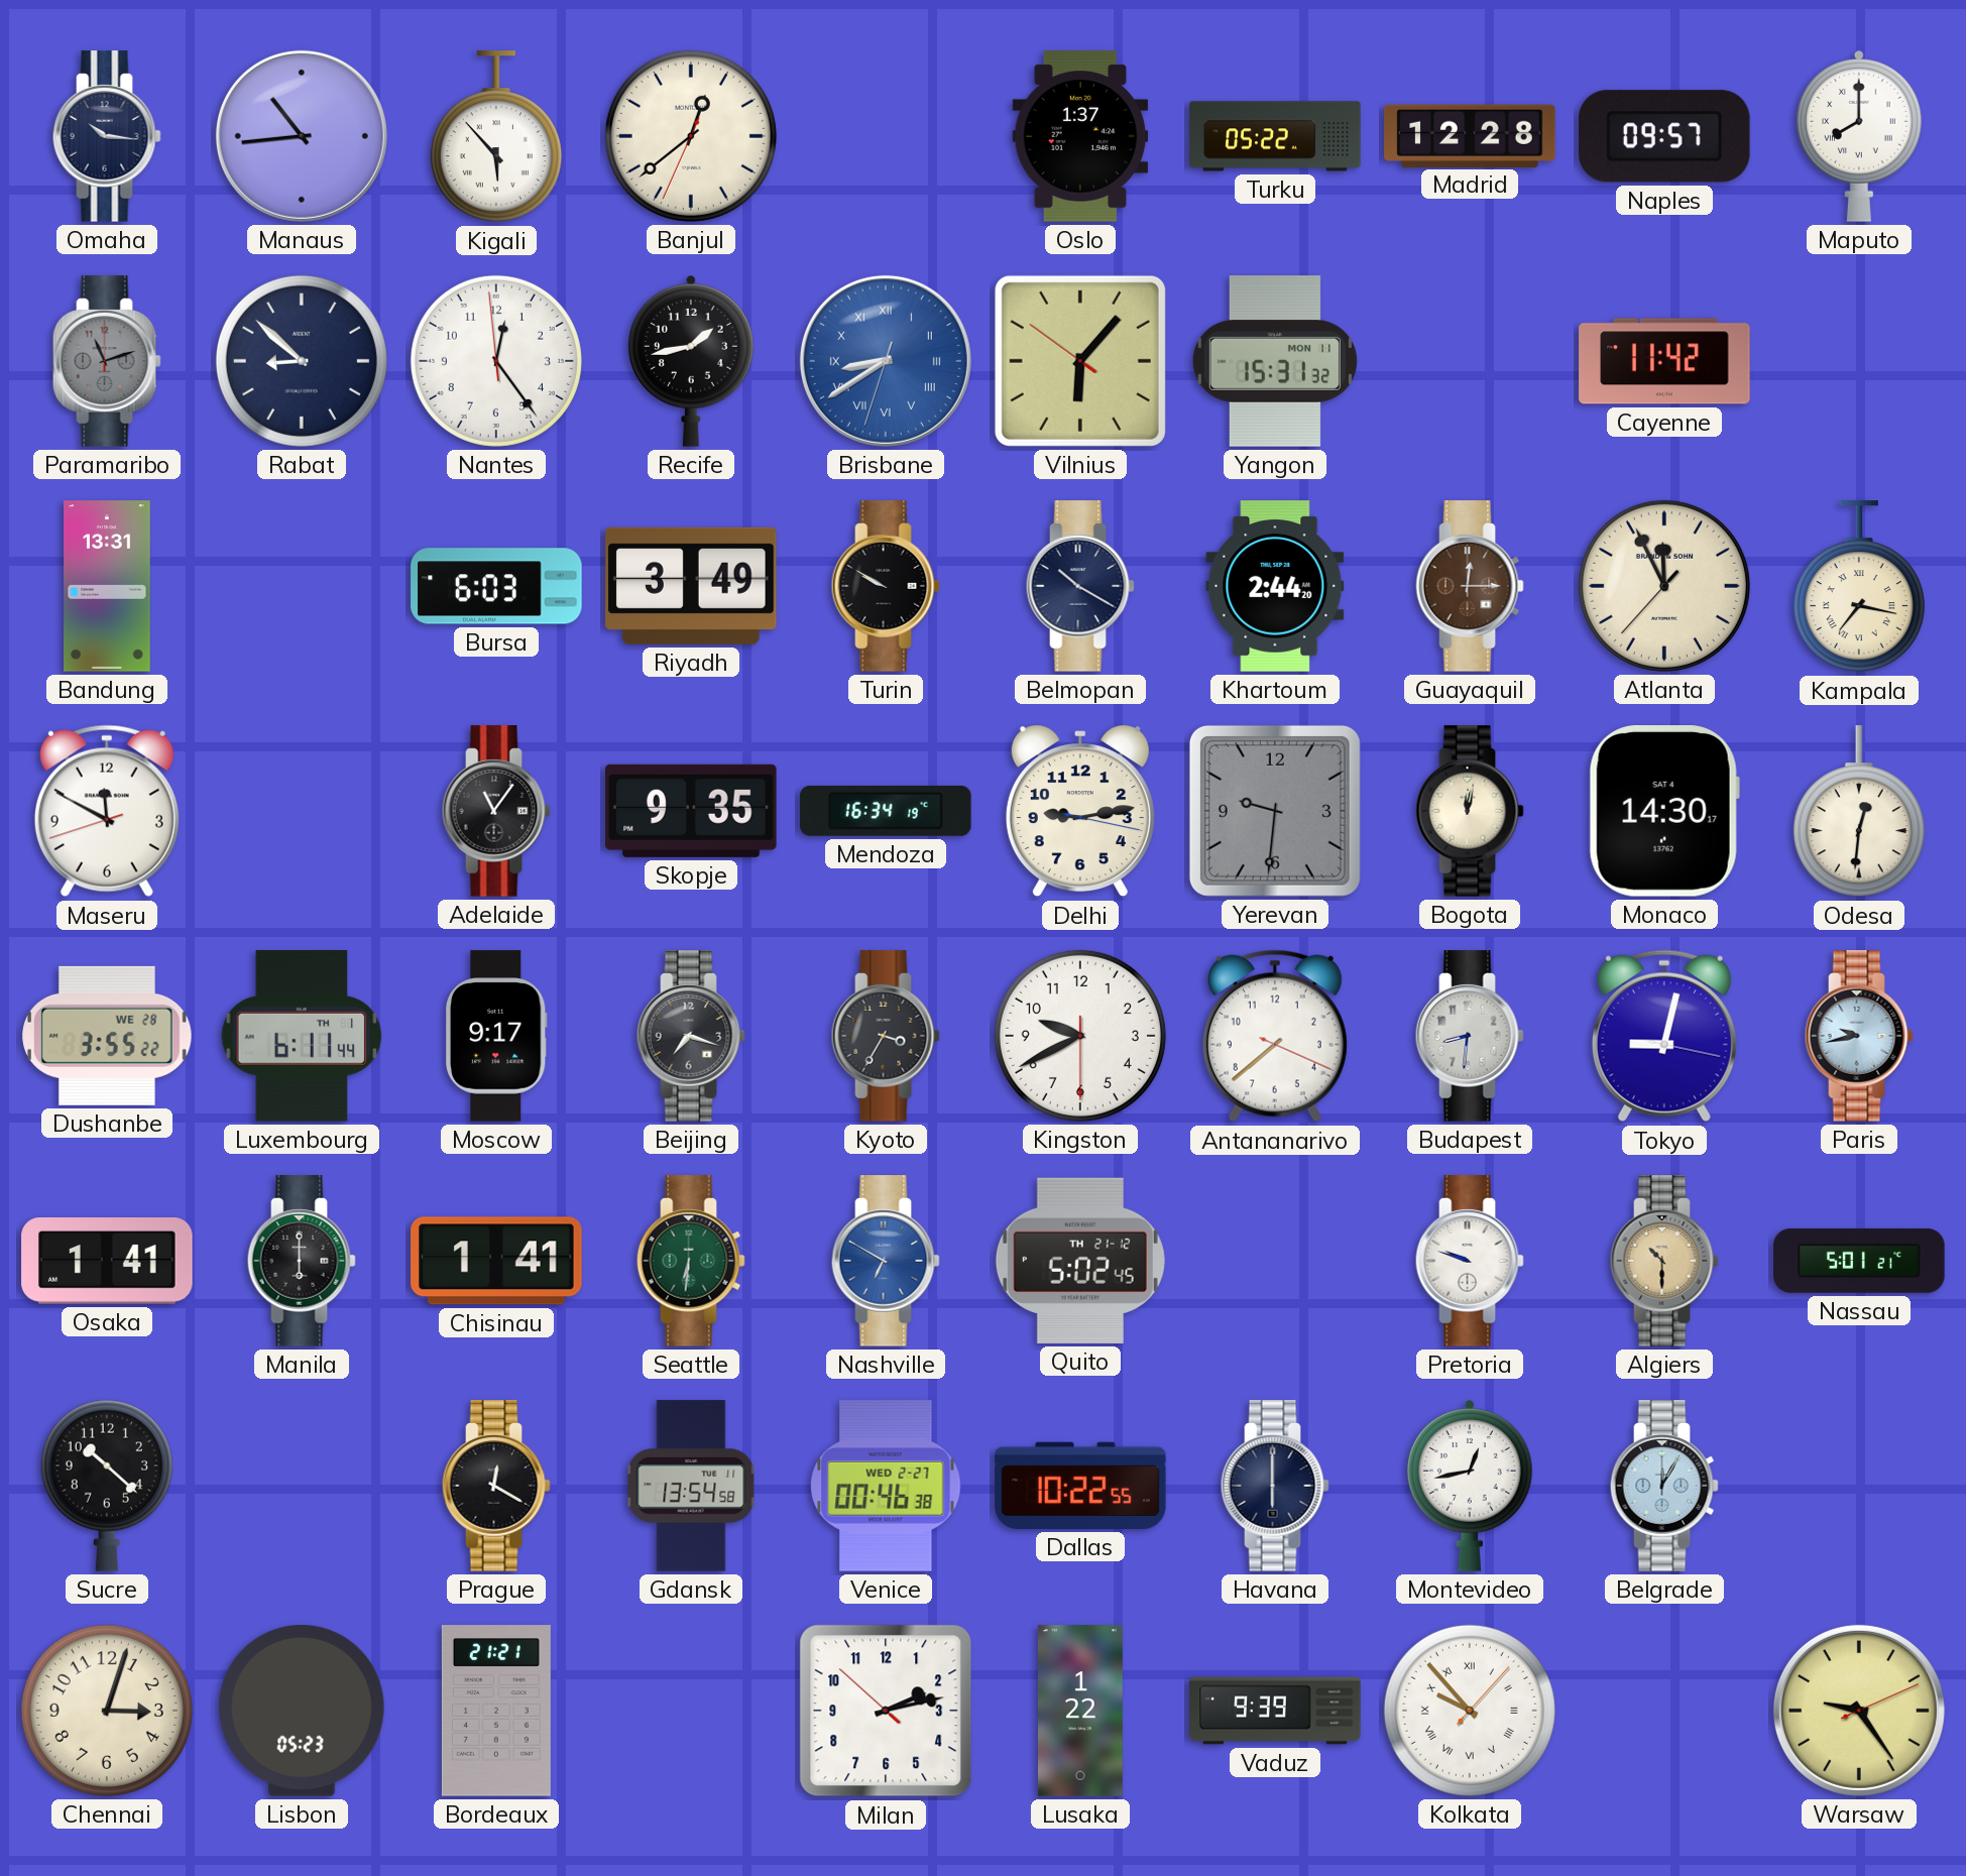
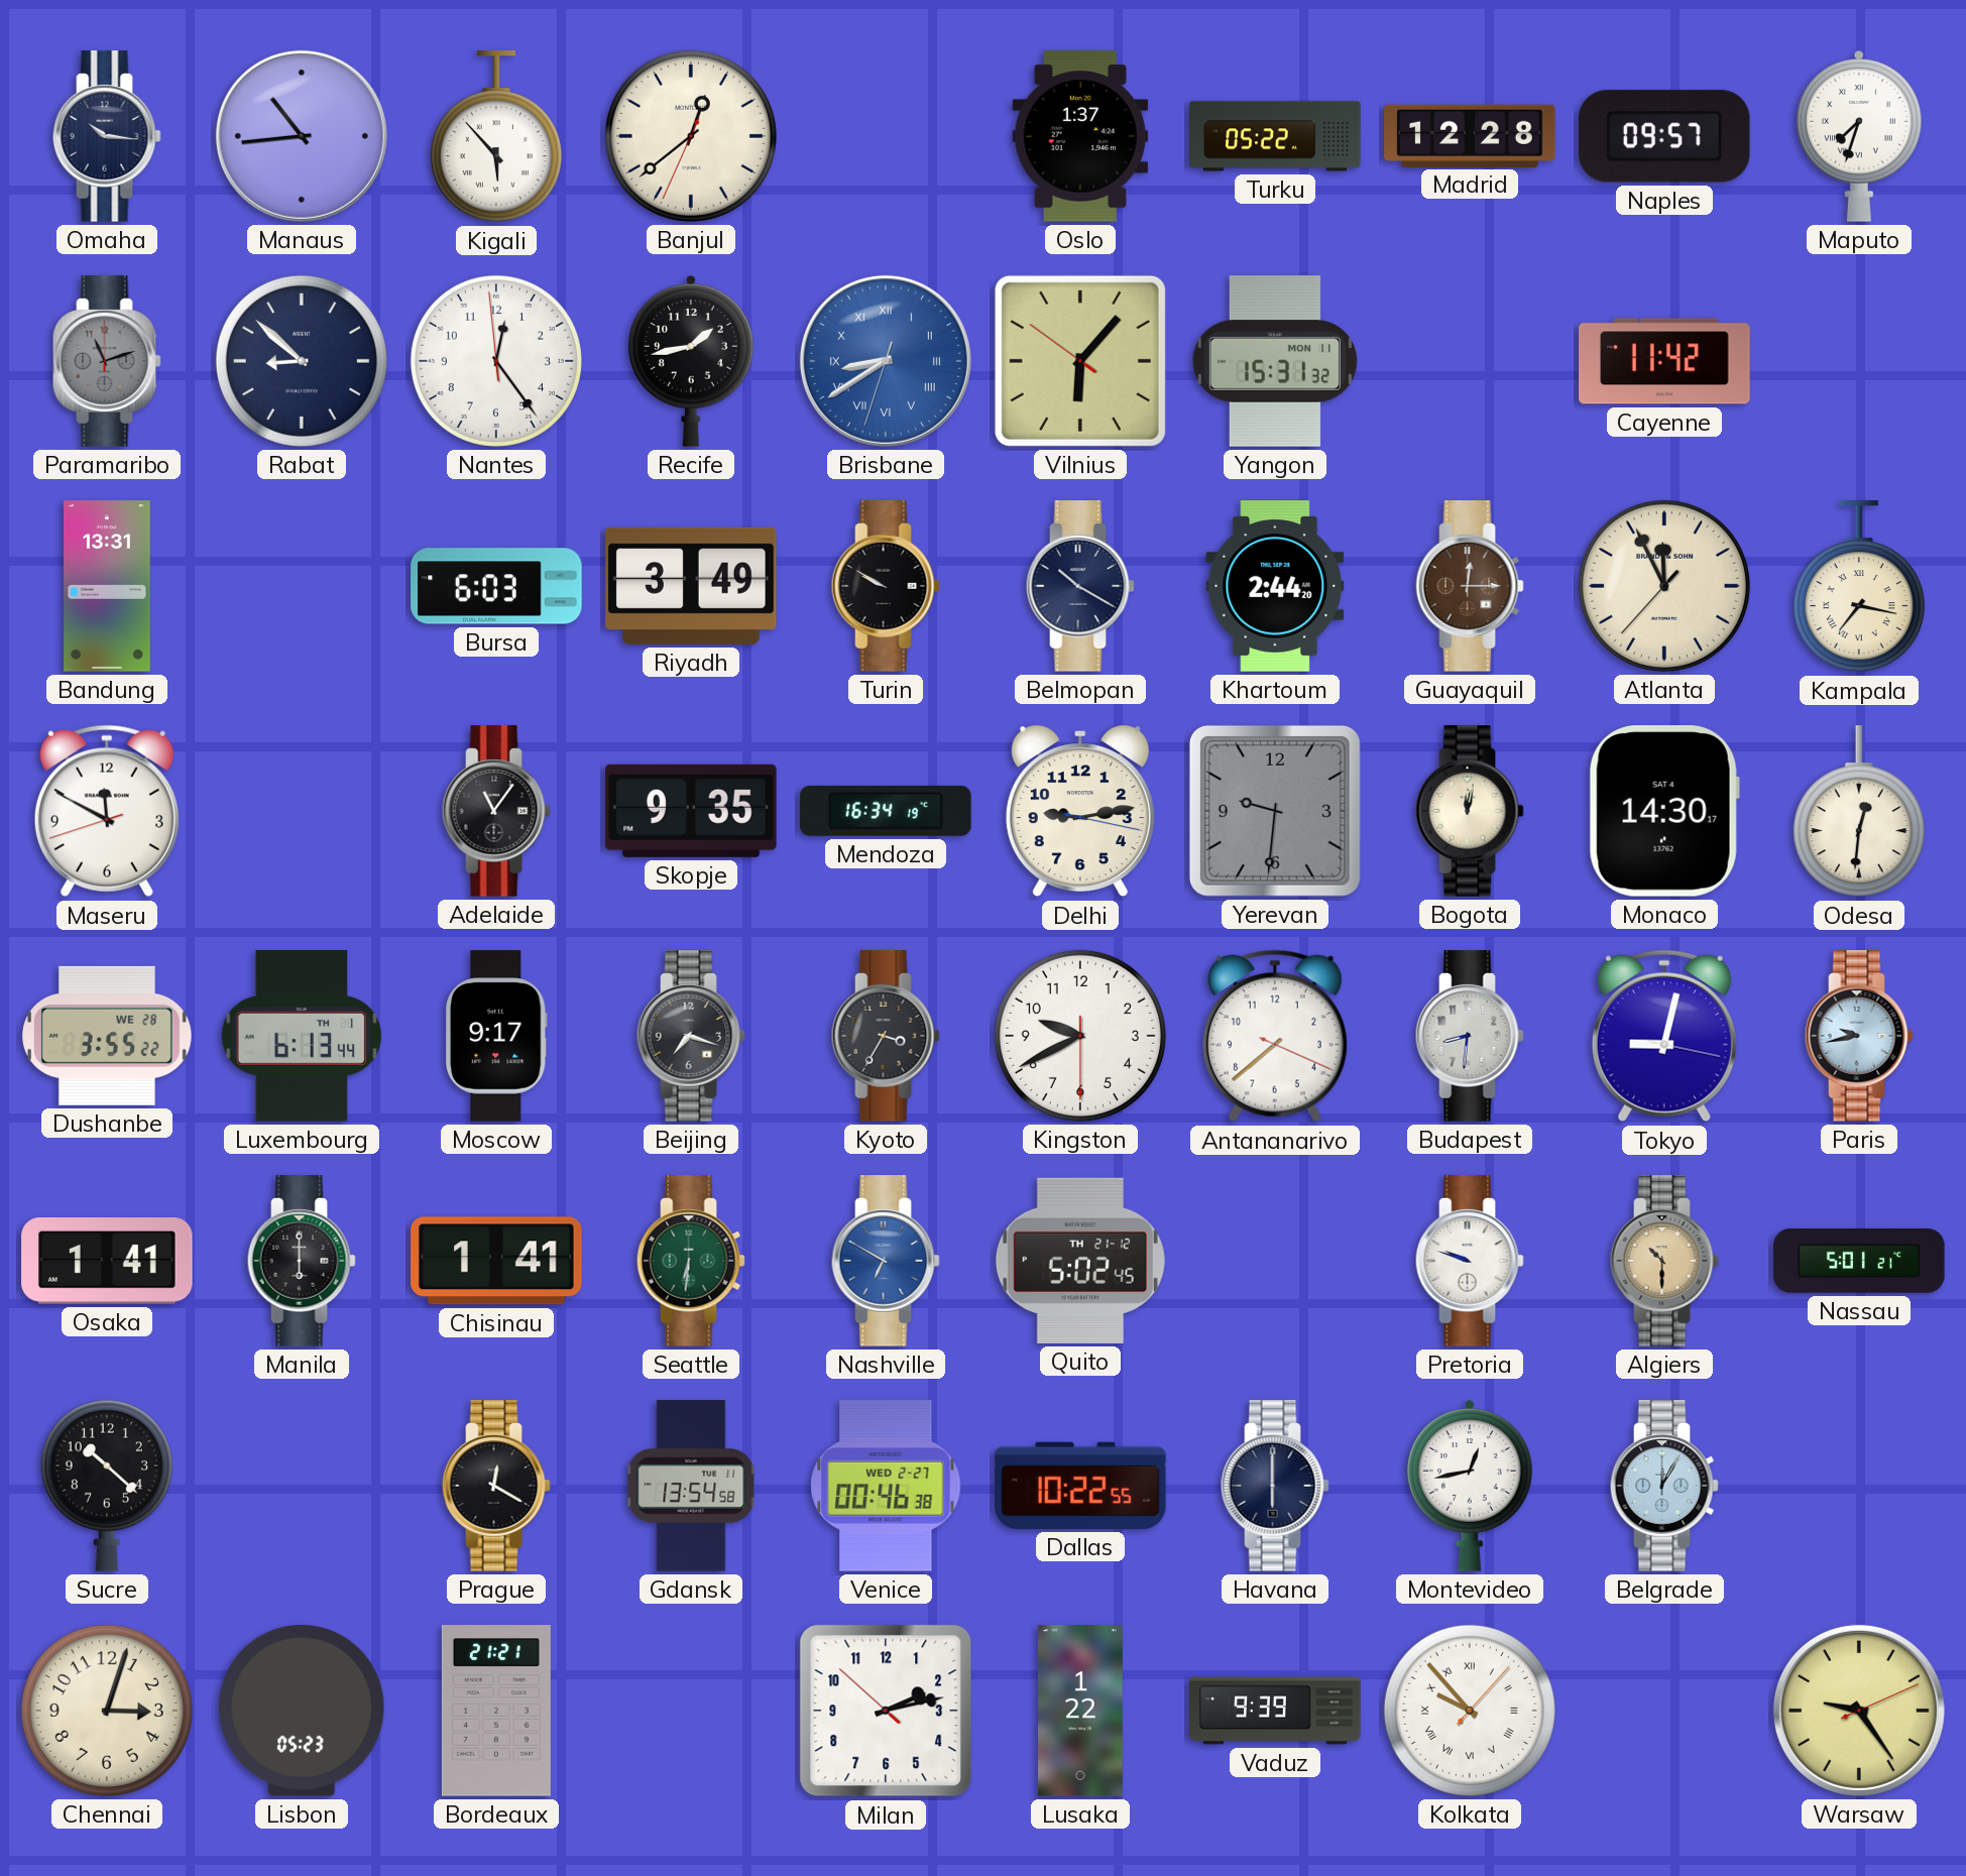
Maputo: 8:00 -> 7:33 (1860, 136)
Luxembourg: 6:11 -> 6:13 (302, 1036)
